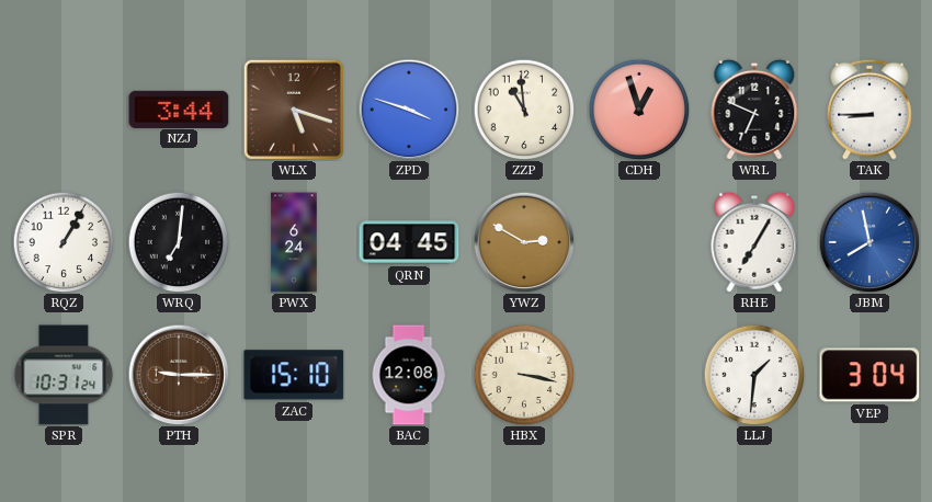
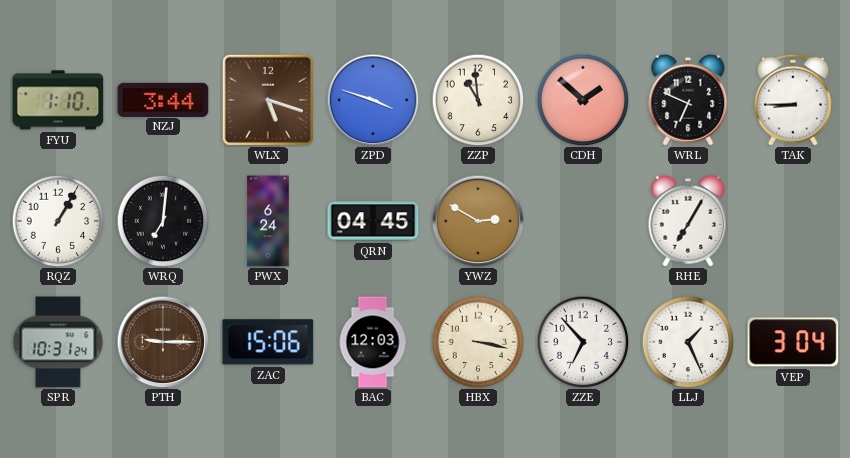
FYU: none -> 1:10 (58, 100)
CDH: 12:57 -> 1:52 (583, 100)
JBM: 7:58 -> none (870, 242)
ZAC: 15:10 -> 15:06 (268, 342)
BAC: 12:08 -> 12:03 (373, 342)
ZZE: none -> 6:53 (583, 342)
LLJ: 1:31 -> 1:26 (688, 342)
